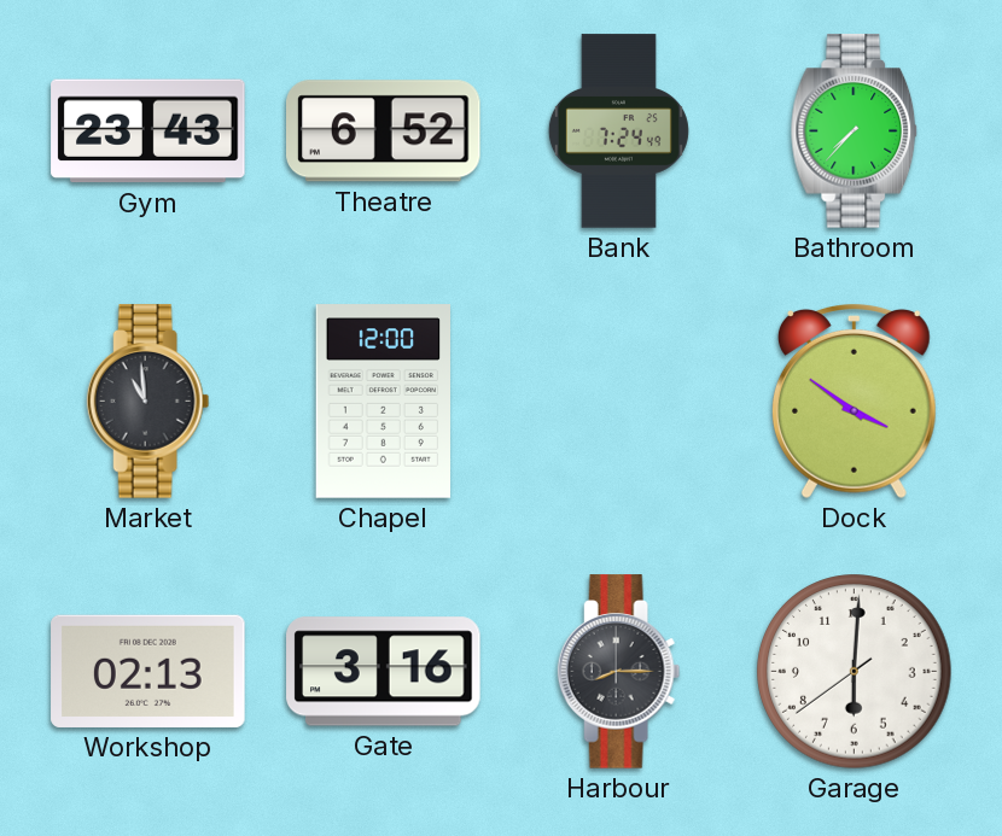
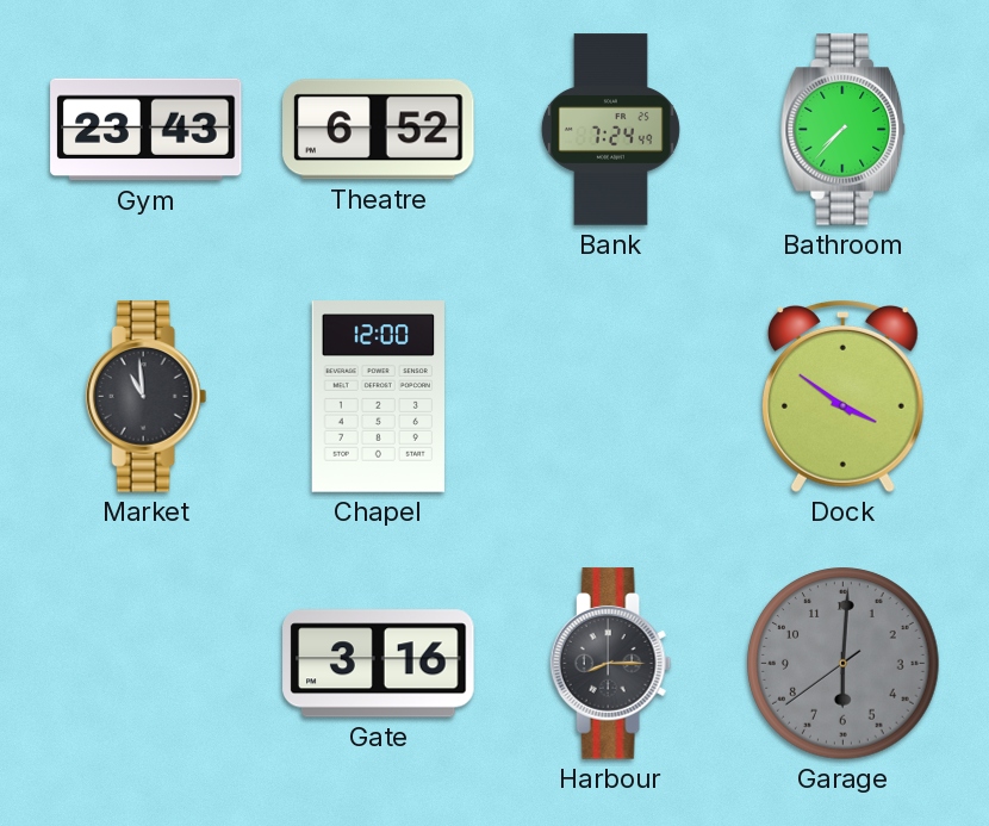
Workshop: 02:13 -> none (148, 671)
Garage dial: white -> grey (844, 664)
